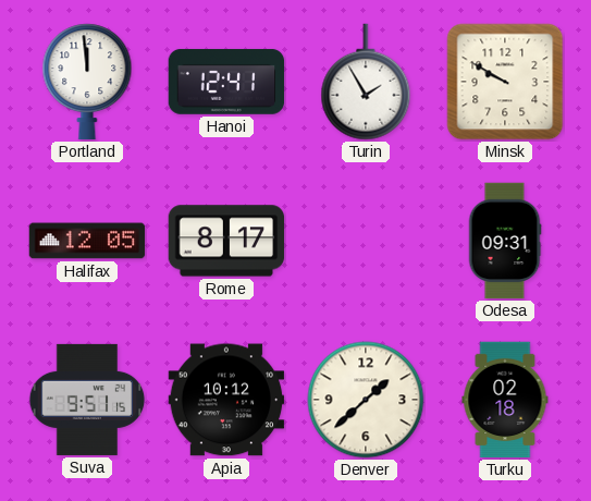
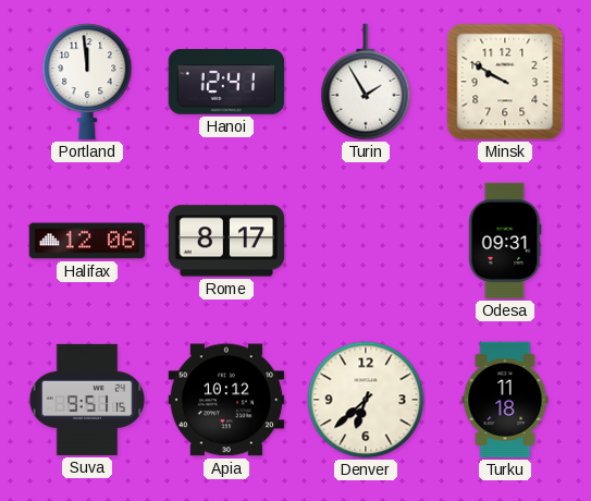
Halifax: 12:05 -> 12:06 (87, 241)
Denver: 1:38 -> 6:38 (366, 400)
Turku: 02:18 -> 11:18 (505, 400)
